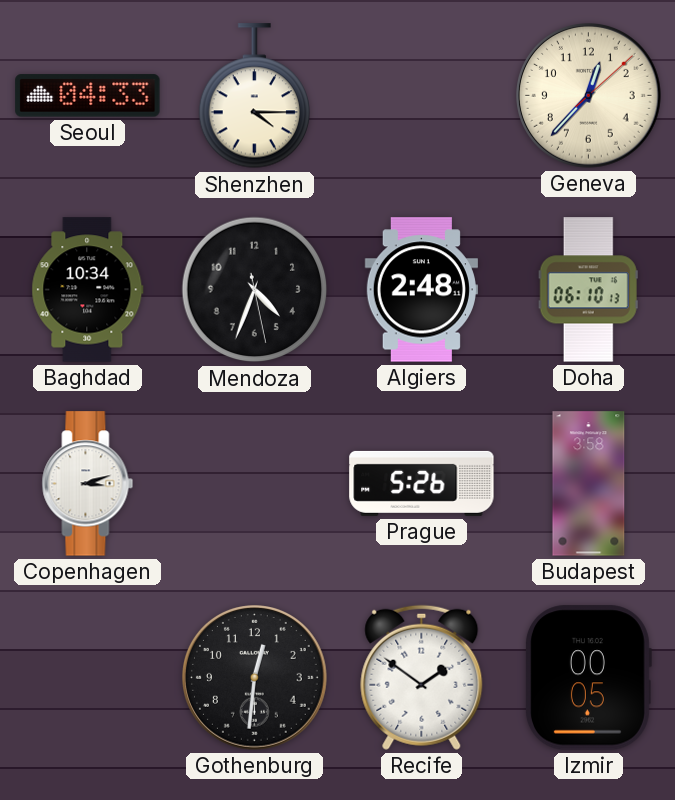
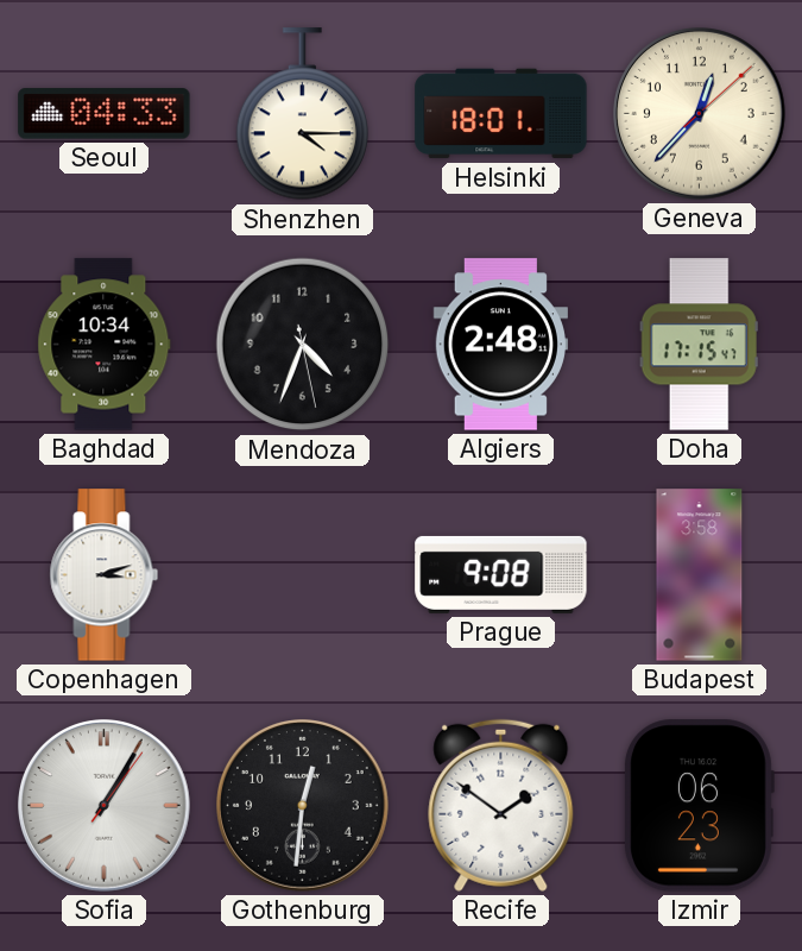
Helsinki: none -> 18:01 (501, 114)
Doha: 06:10 -> 17:15 (699, 345)
Prague: 5:26 -> 9:08 (501, 574)
Sofia: none -> 1:05 (105, 806)
Izmir: 00:05 -> 06:23 (699, 806)
